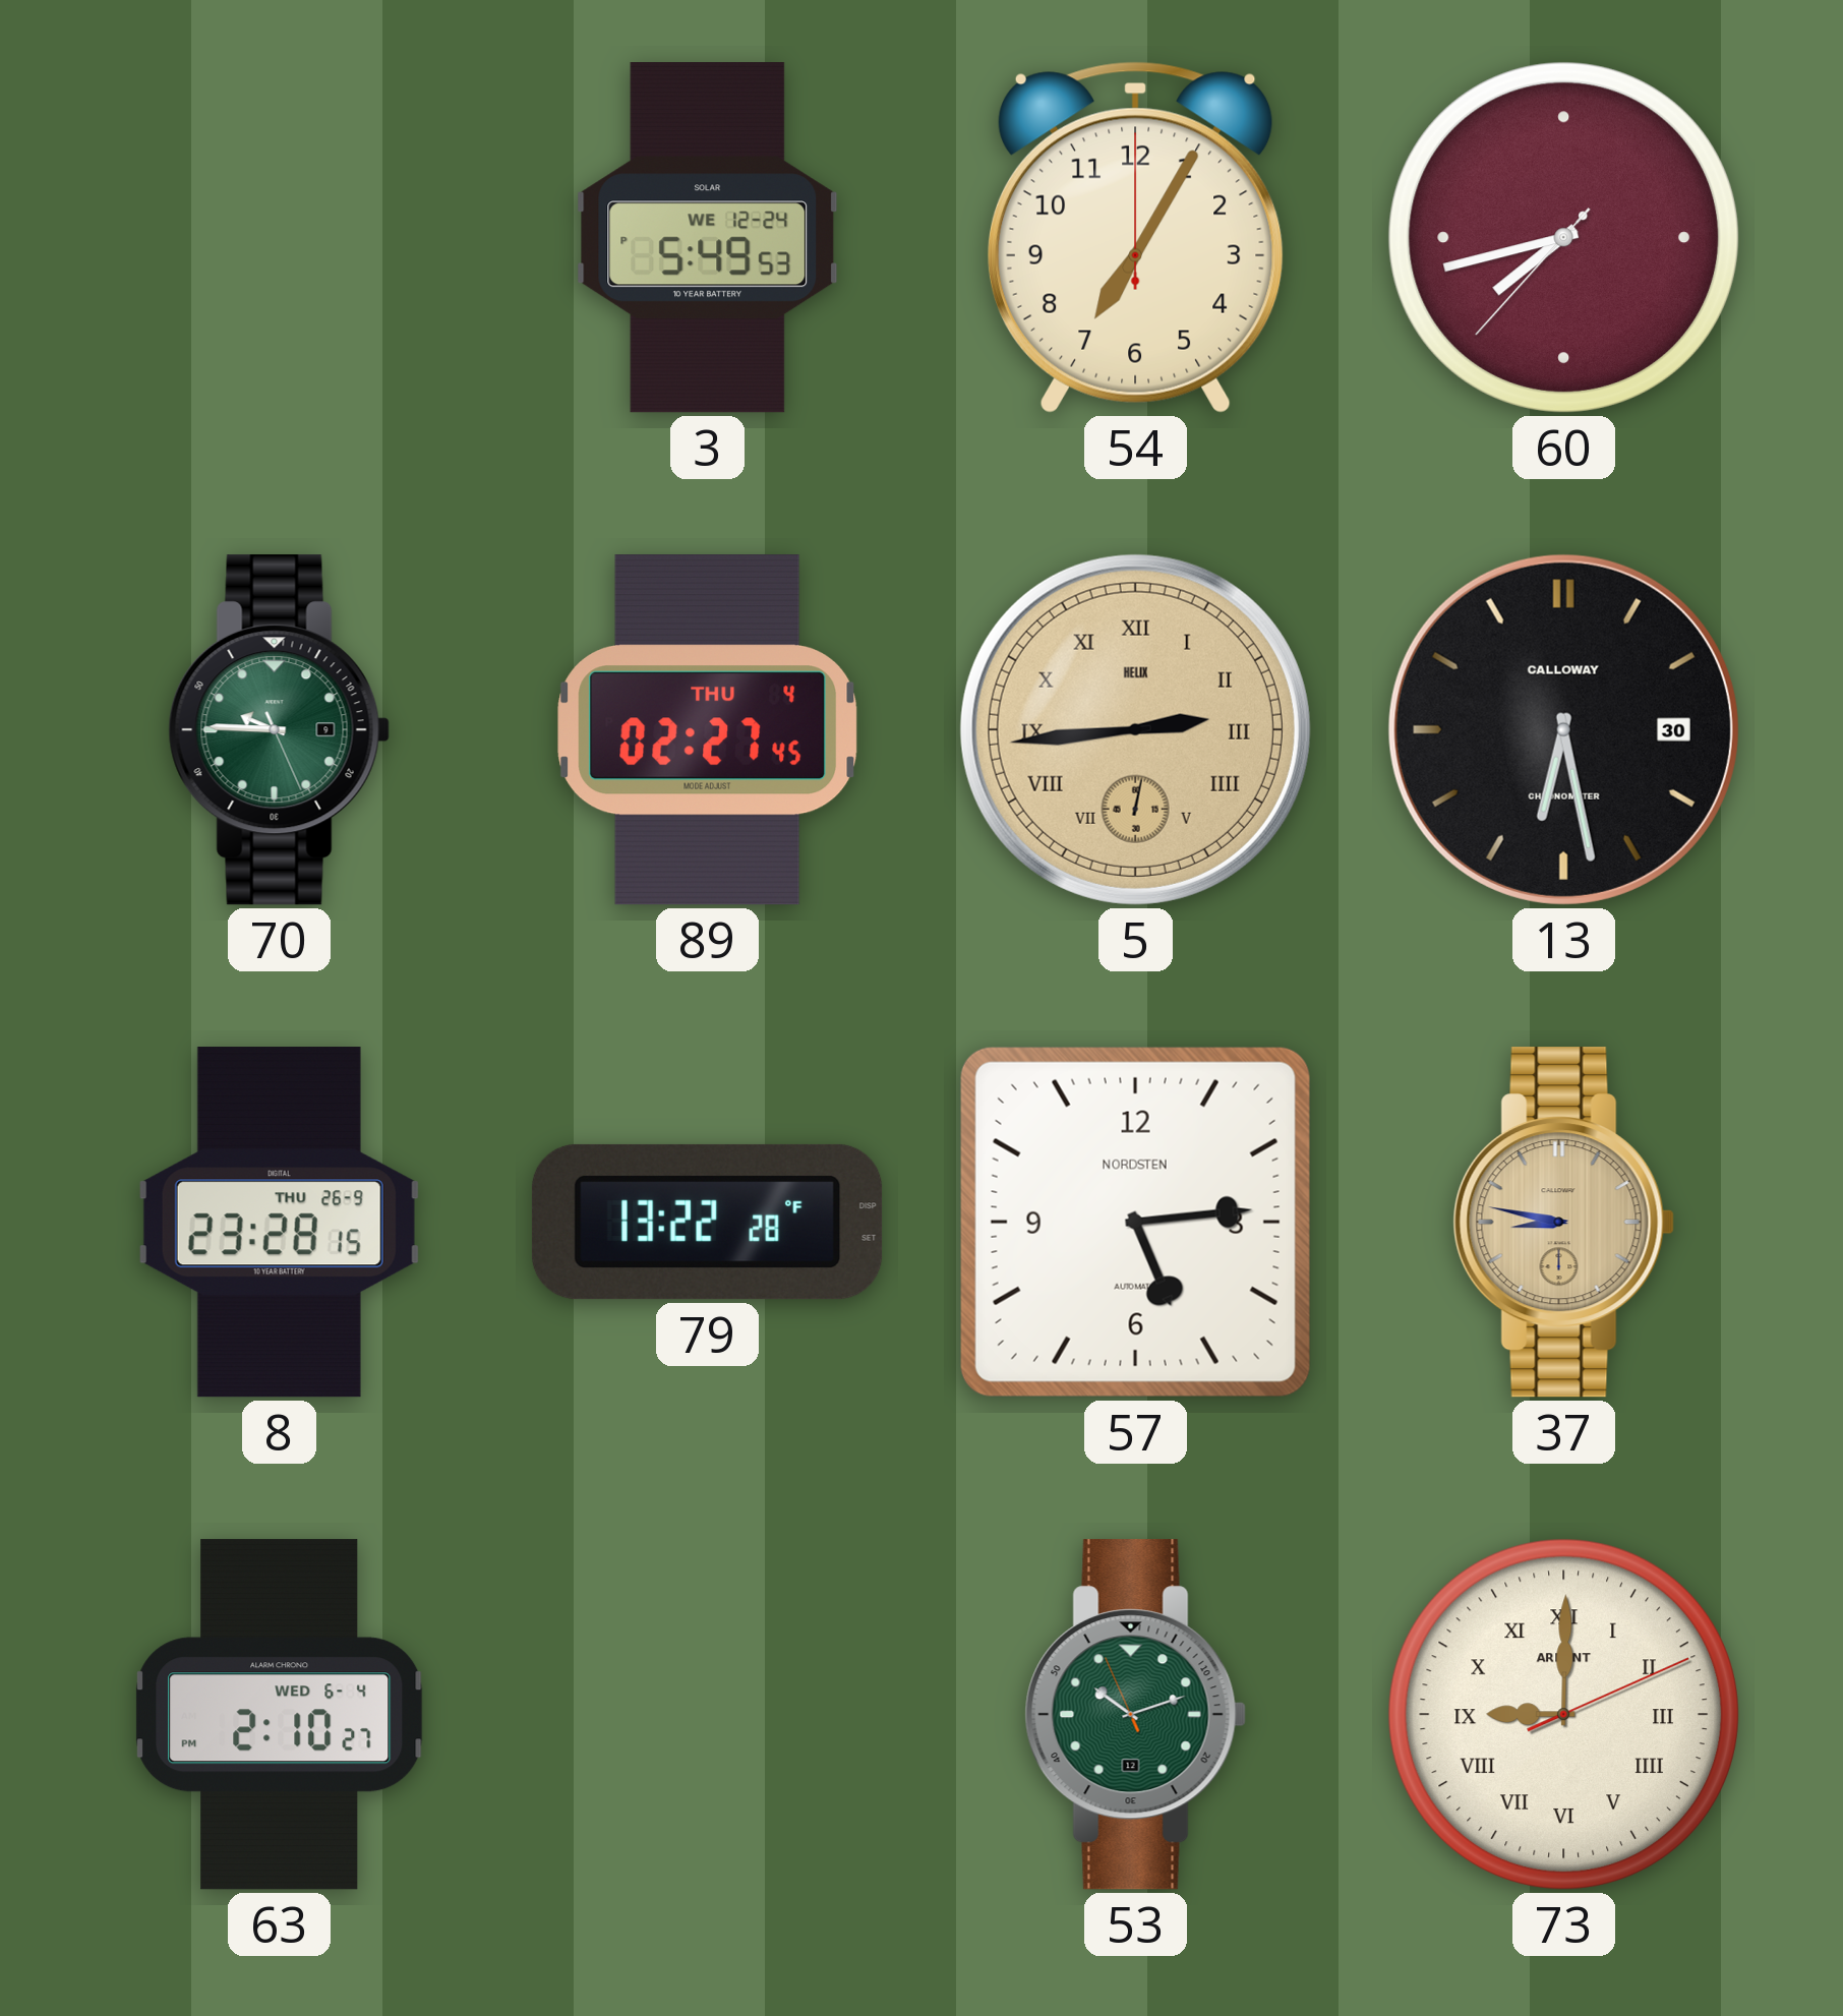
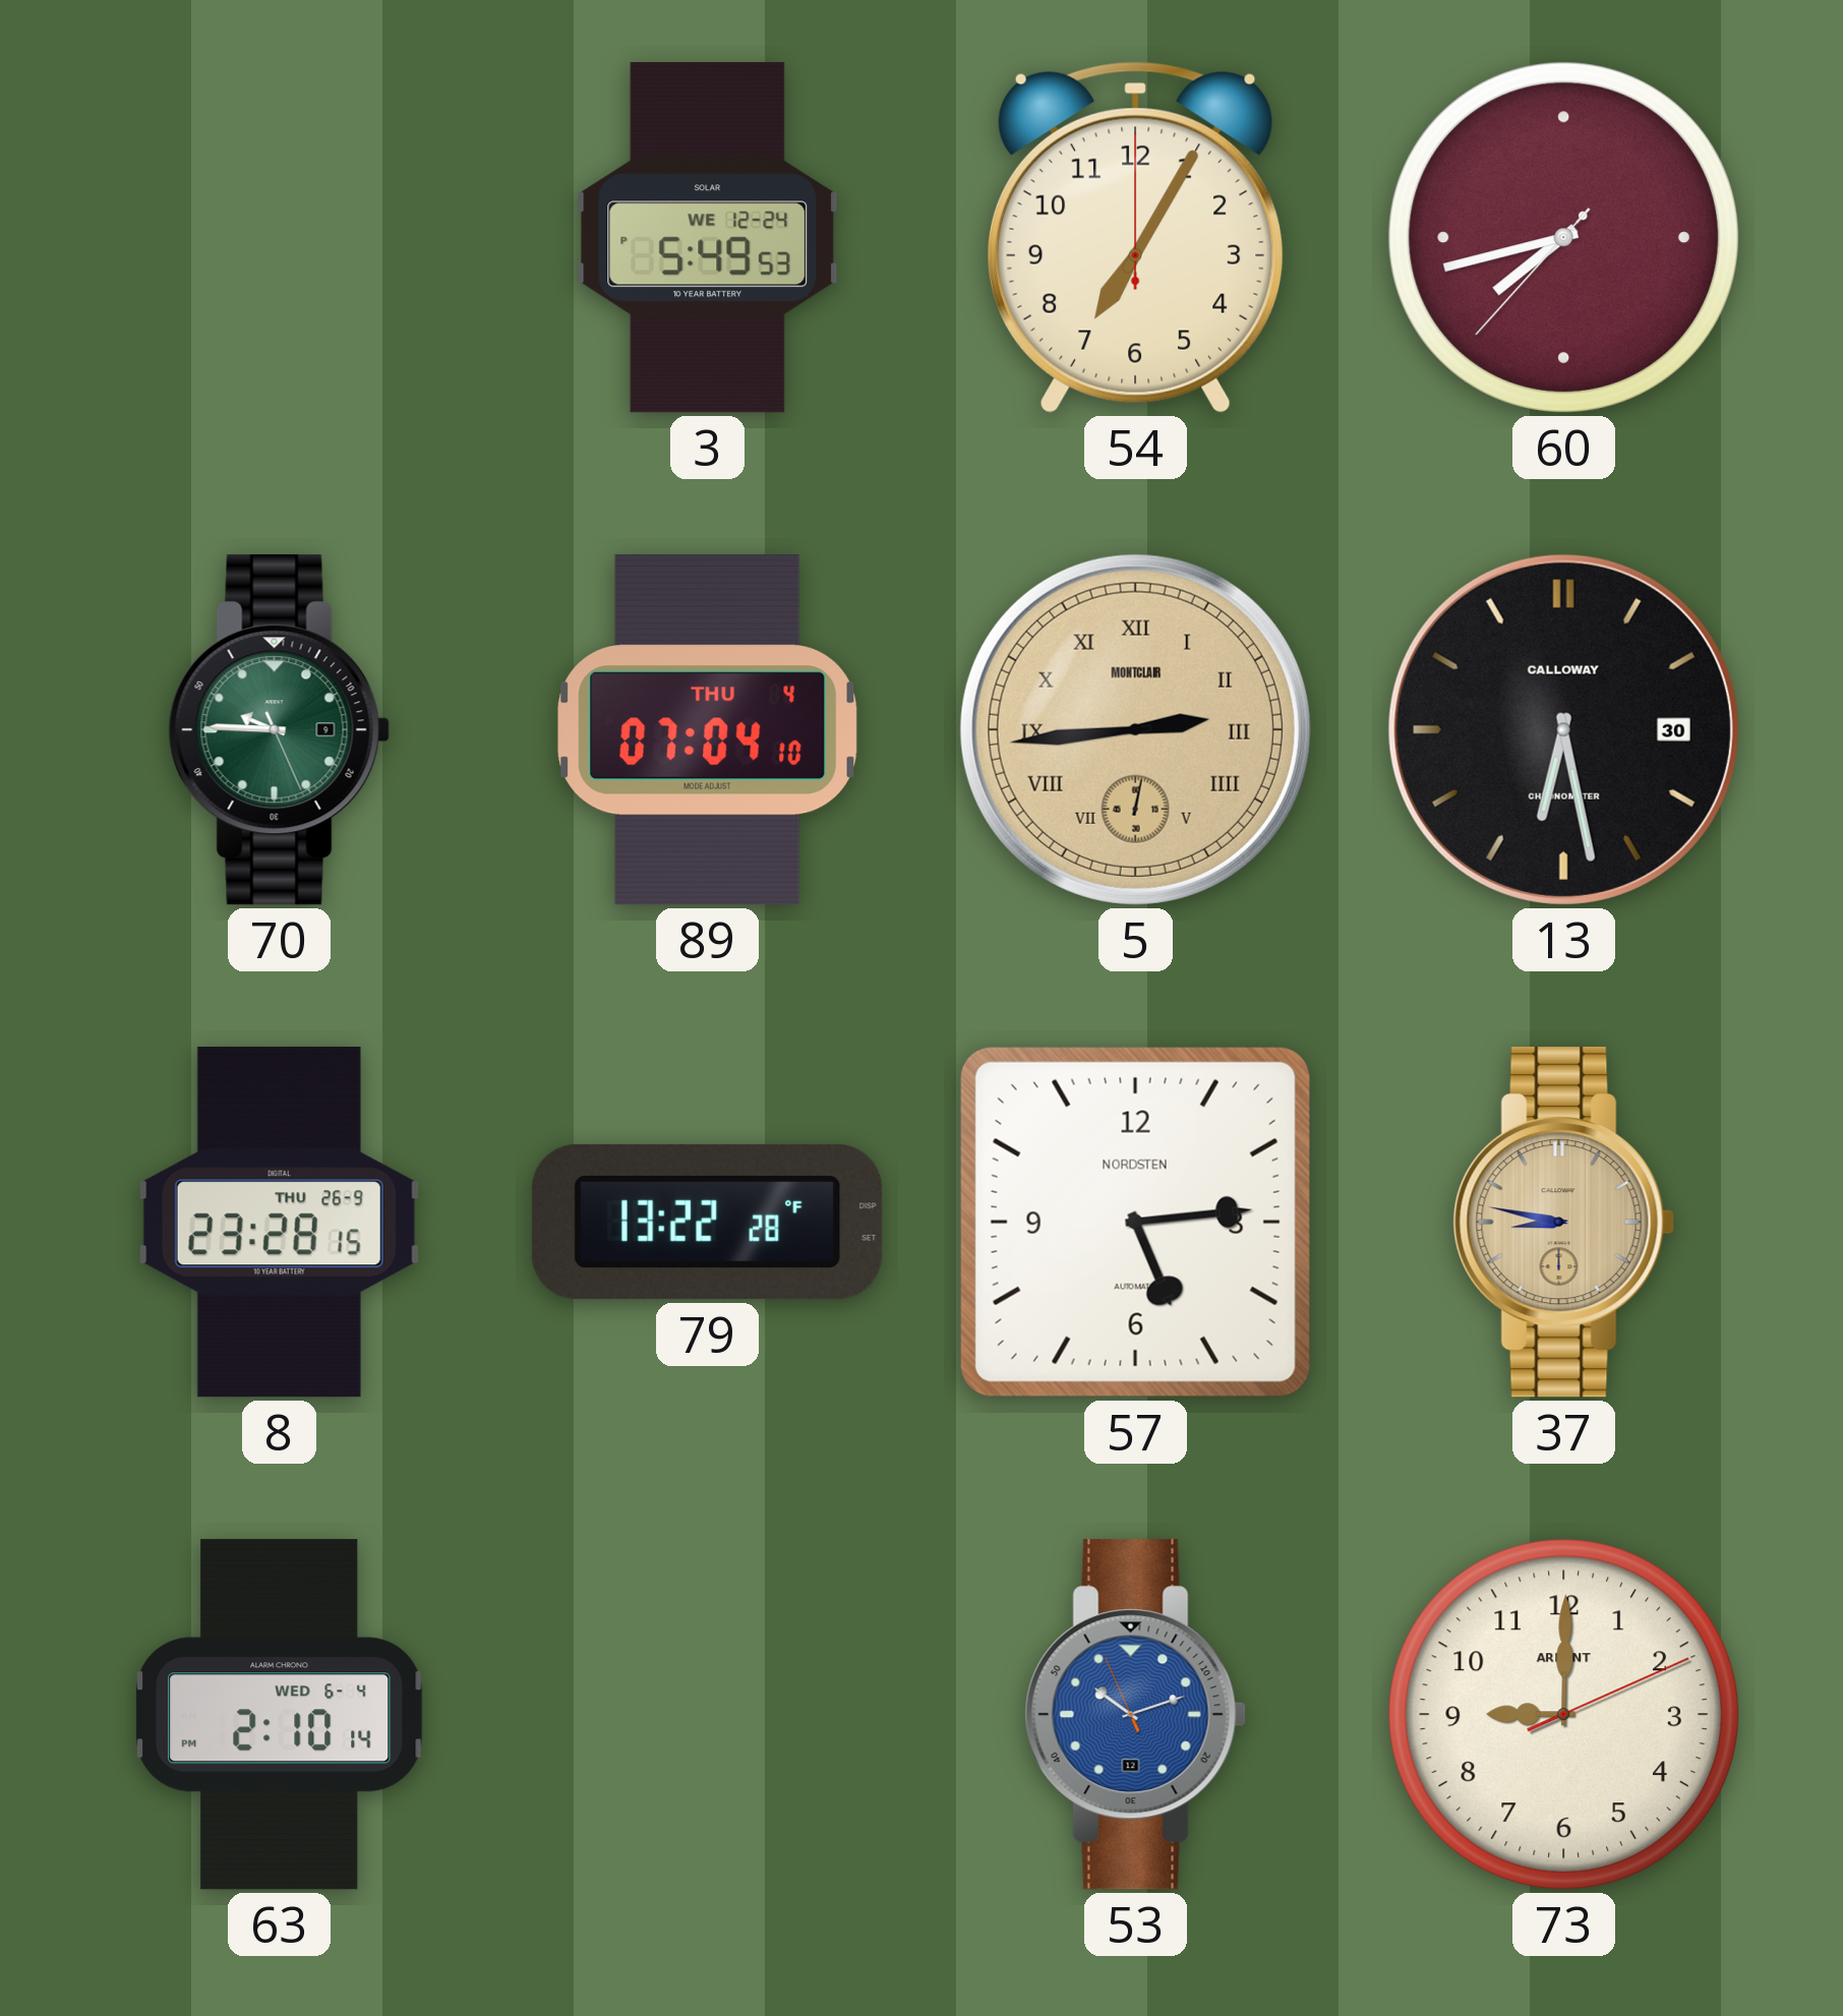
89: 02:27 -> 07:04 (708, 730)
5 brand: HELIX -> MONTCLAIR (1135, 729)
63: 2:10:27 PM -> 2:10:14 PM (280, 1715)
53 dial: green -> blue (1135, 1715)
73 numerals: Roman -> Arabic (1563, 1714)
